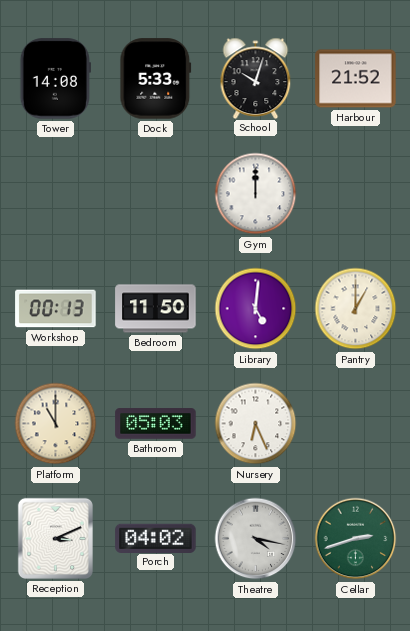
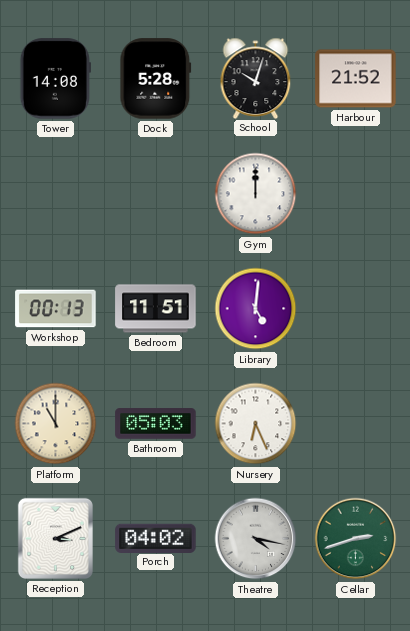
Dock: 5:33 -> 5:28 (156, 79)
Bedroom: 11:50 -> 11:51 (156, 309)
Pantry: 1:00 -> none (356, 309)
